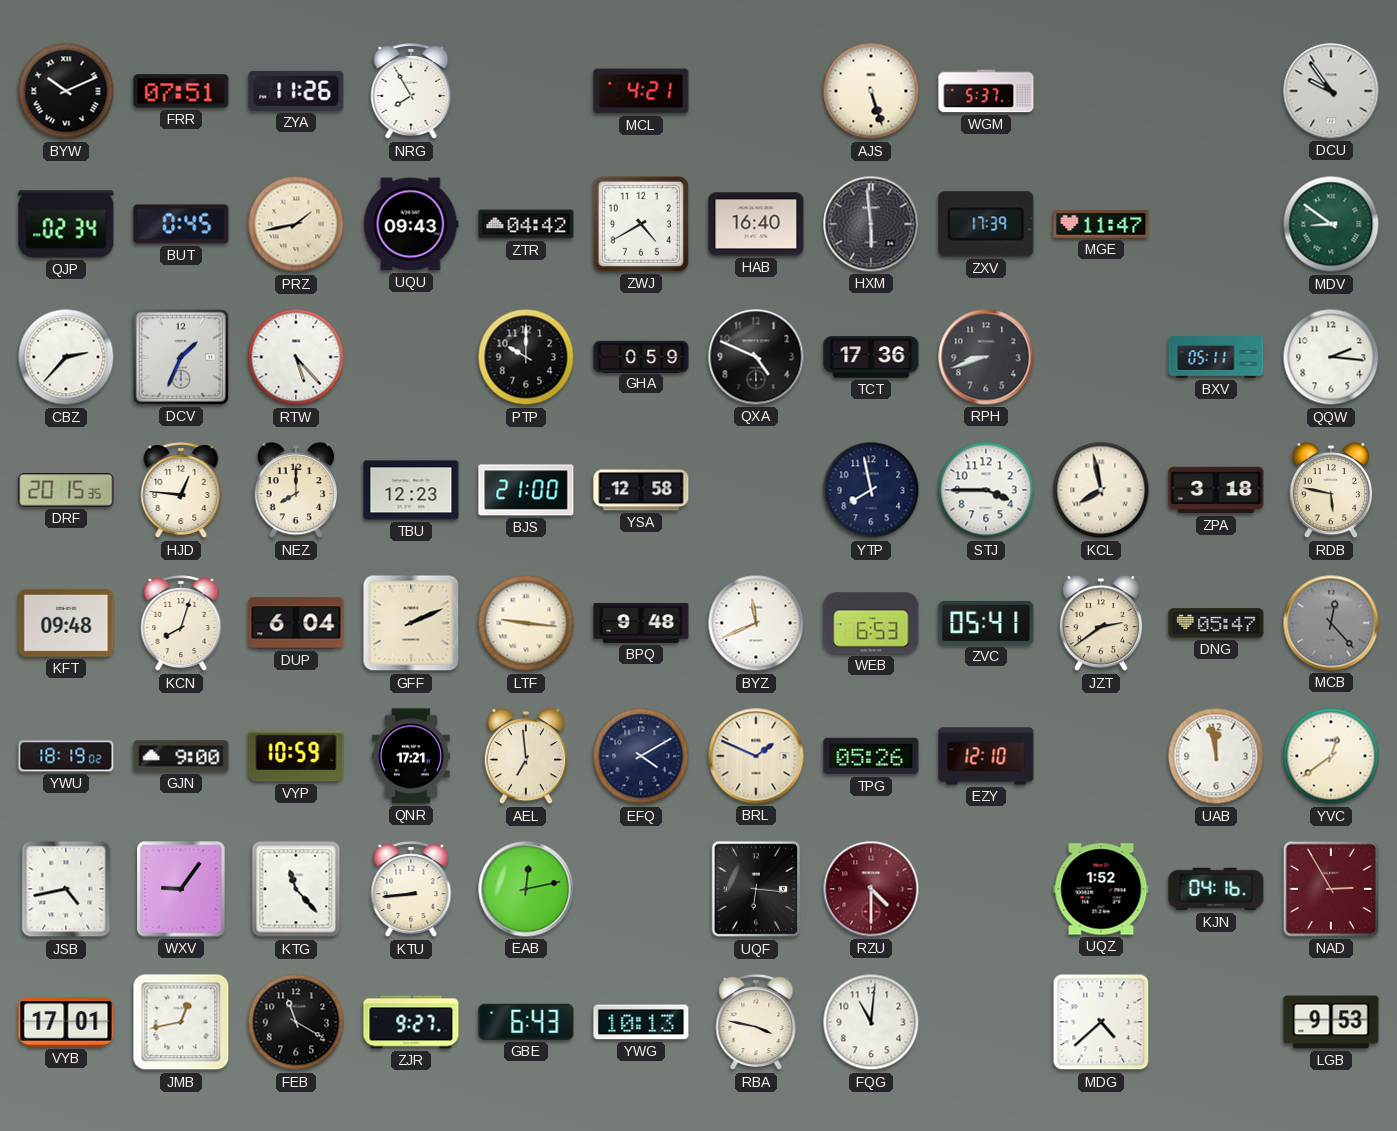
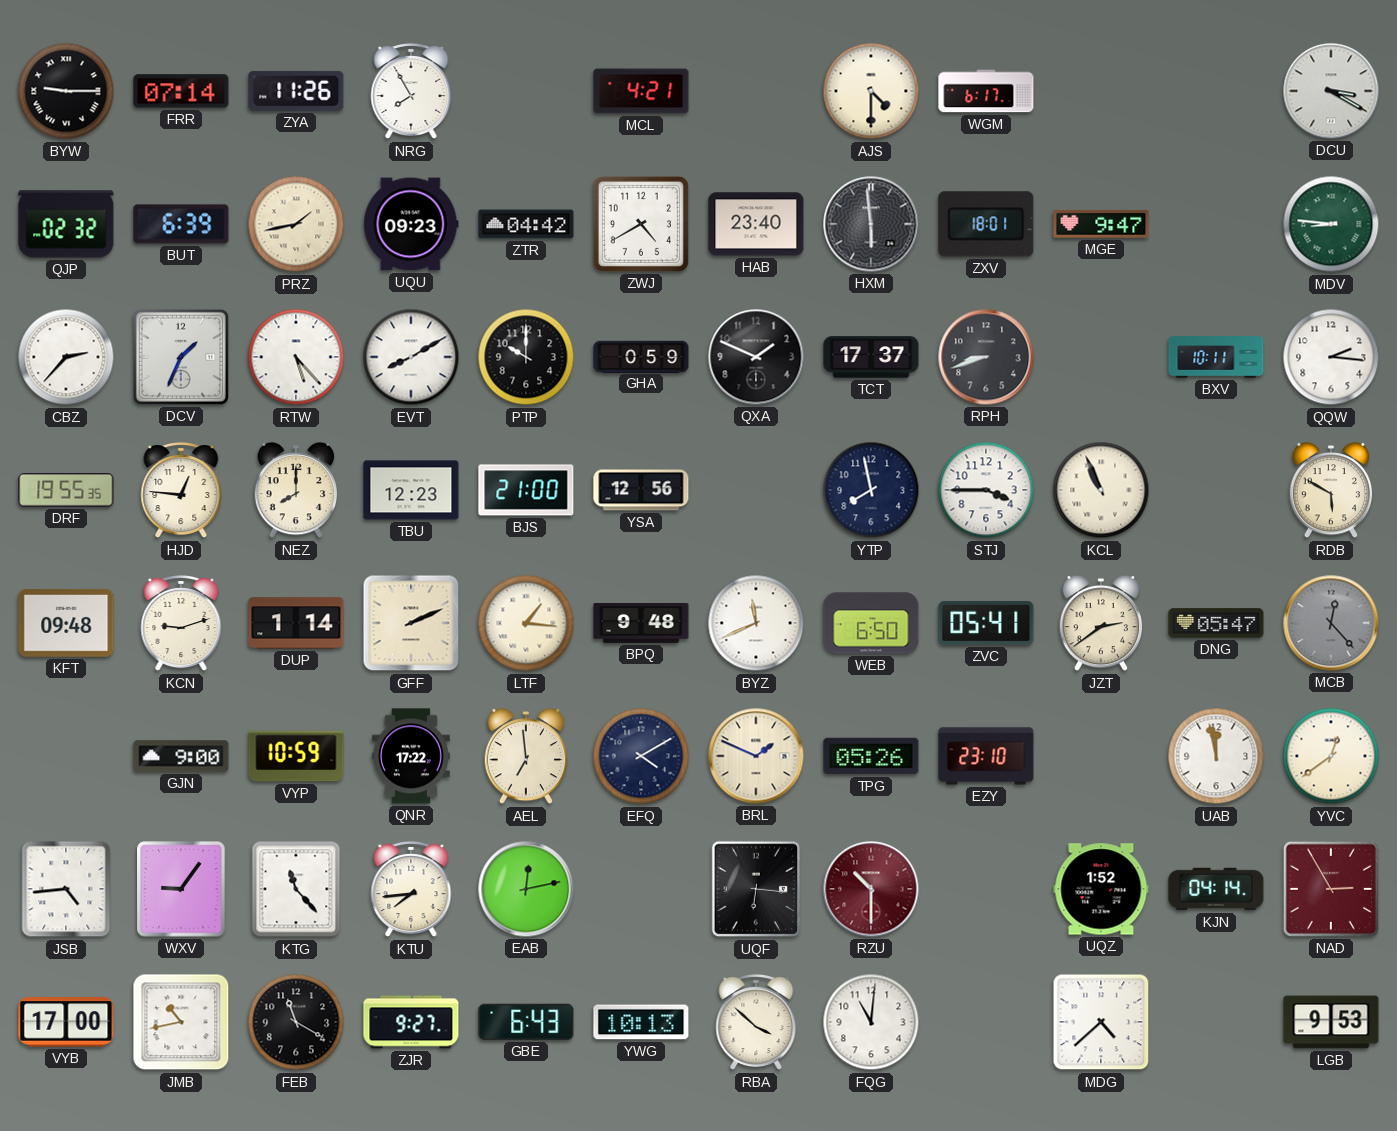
BYW: 10:11 -> 9:15 (66, 91)
FRR: 07:51 -> 07:14 (181, 91)
AJS: 5:27 -> 4:30 (871, 91)
WGM: 5:37 -> 6:17 (986, 91)
DCU: 9:54 -> 3:20 (1331, 91)
QJP: 02:34 -> 02:32 (66, 224)
BUT: 0:45 -> 6:39 (181, 224)
UQU: 09:43 -> 09:23 (411, 224)
HAB: 16:40 -> 23:40 (756, 224)
ZXV: 17:39 -> 18:01 (986, 224)
MGE: 11:47 -> 9:47 (1101, 224)
MDV: 8:51 -> 8:46 (1331, 224)
EVT: none -> 8:10 (411, 357)
QXA: 4:49 -> 1:49 (756, 357)
TCT: 17:36 -> 17:37 (871, 357)
BXV: 05:11 -> 10:11 (1216, 357)
DRF: 20:15 -> 19:55 (66, 491)
YSA: 12:58 -> 12:56 (641, 490)
KCL: 7:58 -> 10:56 (1101, 490)
ZPA: 3:18 -> none (1216, 490)
RDB: 5:47 -> 5:50 (1331, 490)
KCN: 8:03 -> 9:12 (181, 624)
DUP: 6:04 -> 1:14 (296, 623)
LTF: 9:16 -> 1:16 (526, 623)
WEB: 6:53 -> 6:50 (871, 623)
YWU: 18:19 -> none (66, 756)
QNR: 17:21 -> 17:22 (412, 756)
EZY: 12:10 -> 23:10 (986, 756)
JSB: 4:43 -> 4:44 (66, 889)
KTU: 8:44 -> 7:44 (411, 890)
RZU: 4:30 -> 10:30 (871, 889)
KJN: 04:16 -> 04:14 (1216, 889)
VYB: 17:01 -> 17:00 (66, 1022)
JMB: 12:43 -> 10:43 (181, 1022)
RBA: 3:47 -> 3:52 (756, 1023)
